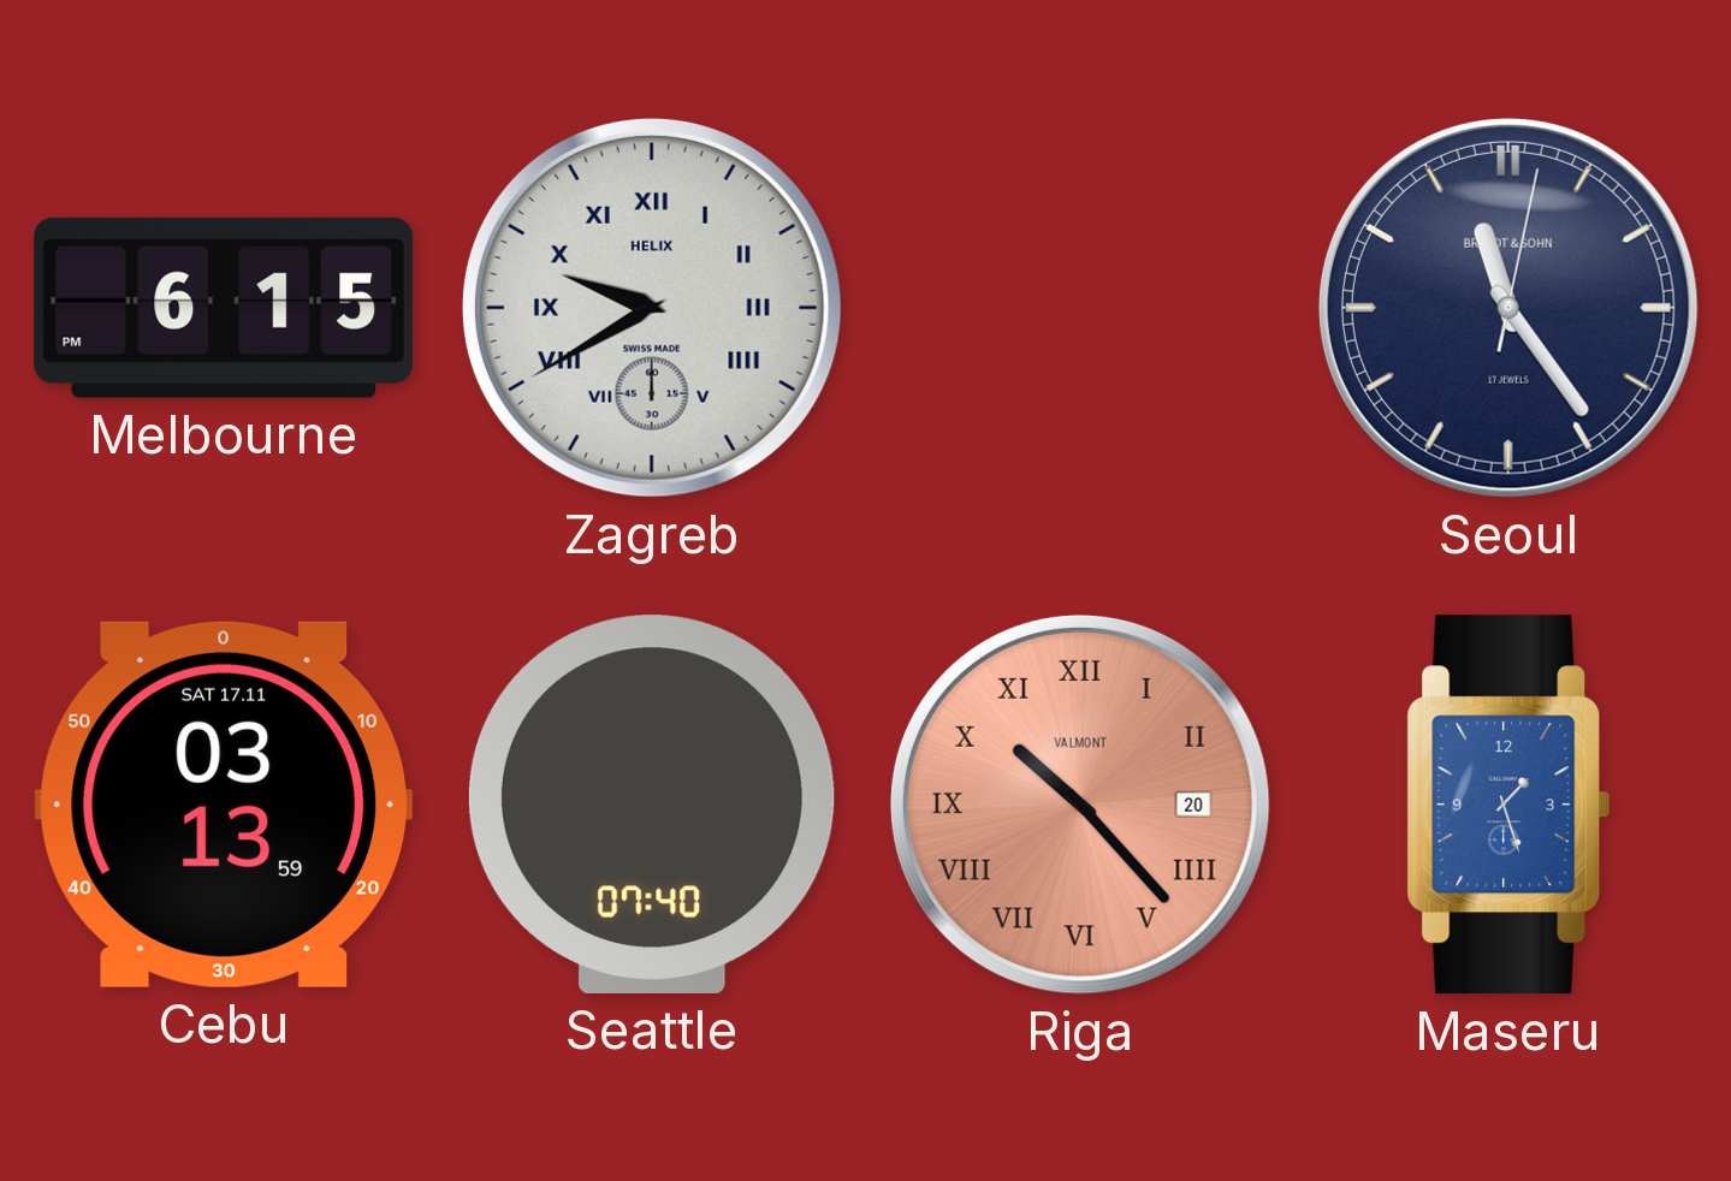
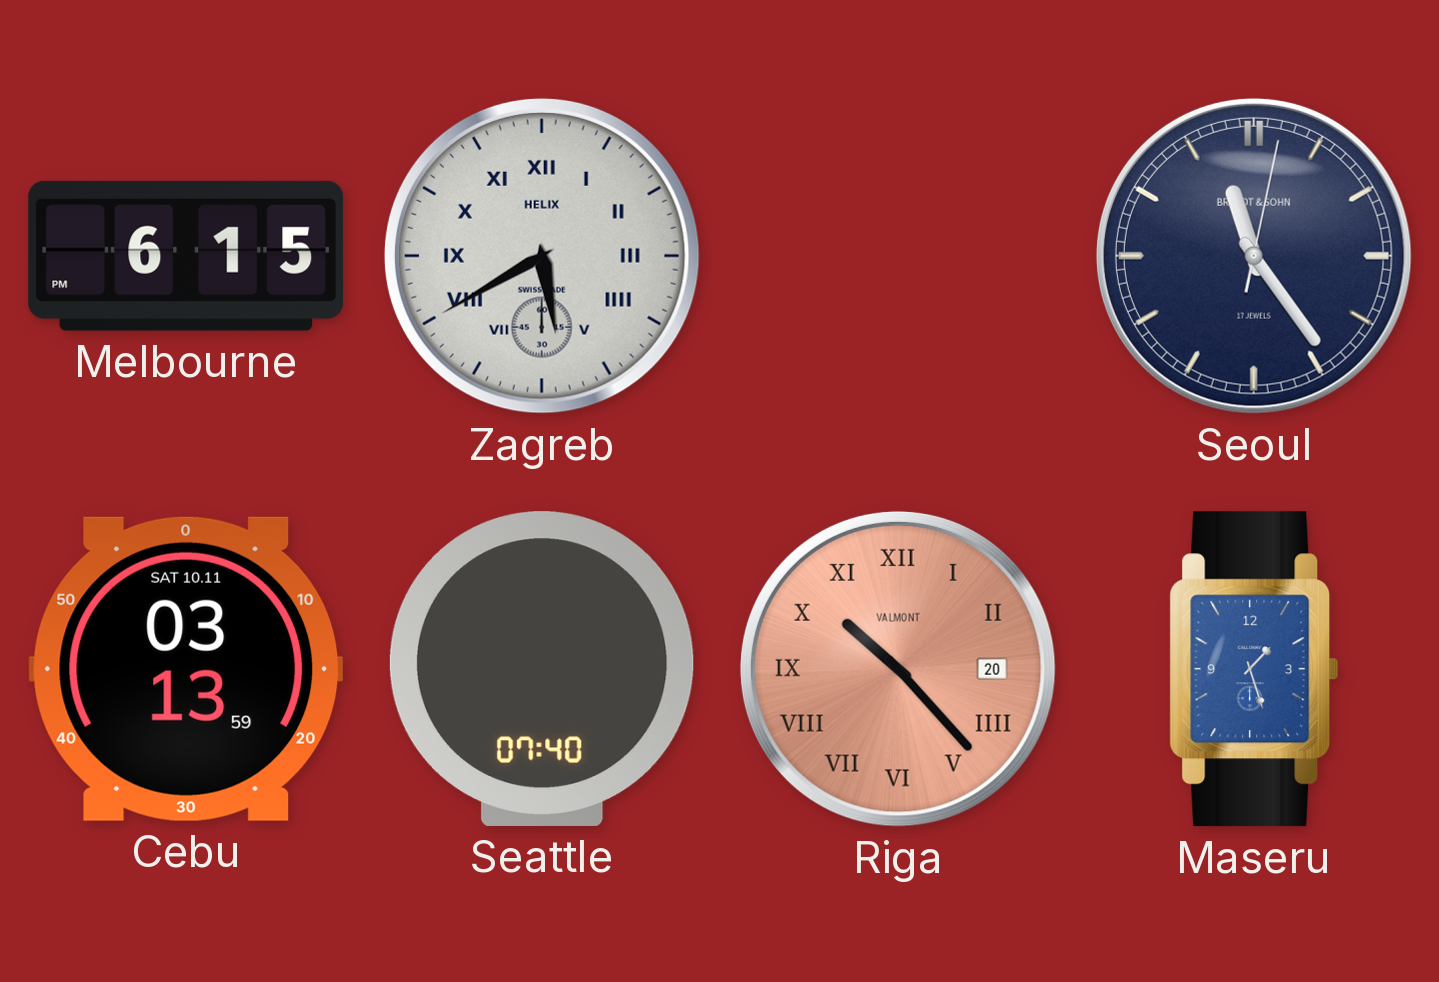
Zagreb: 9:40 -> 5:40 (542, 256)
Cebu date: SAT 17.11 -> SAT 10.11 (186, 669)
